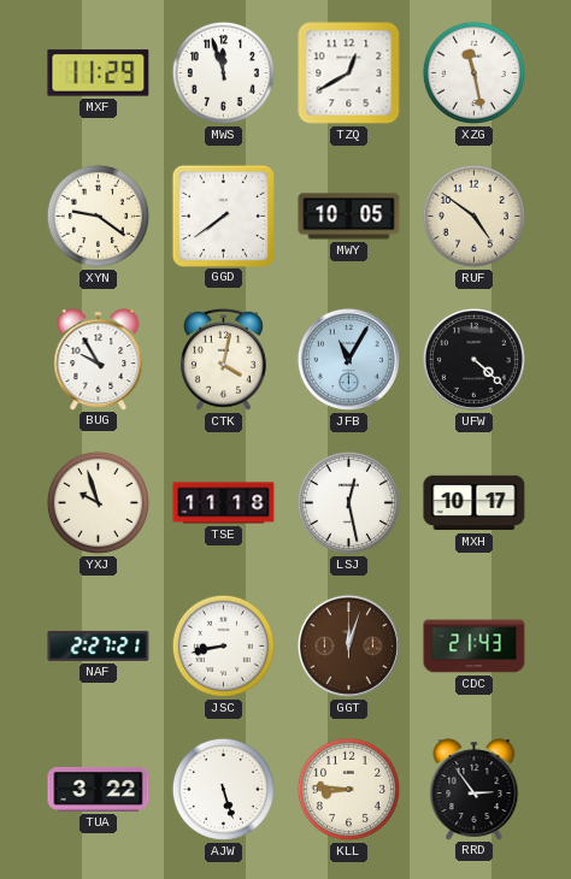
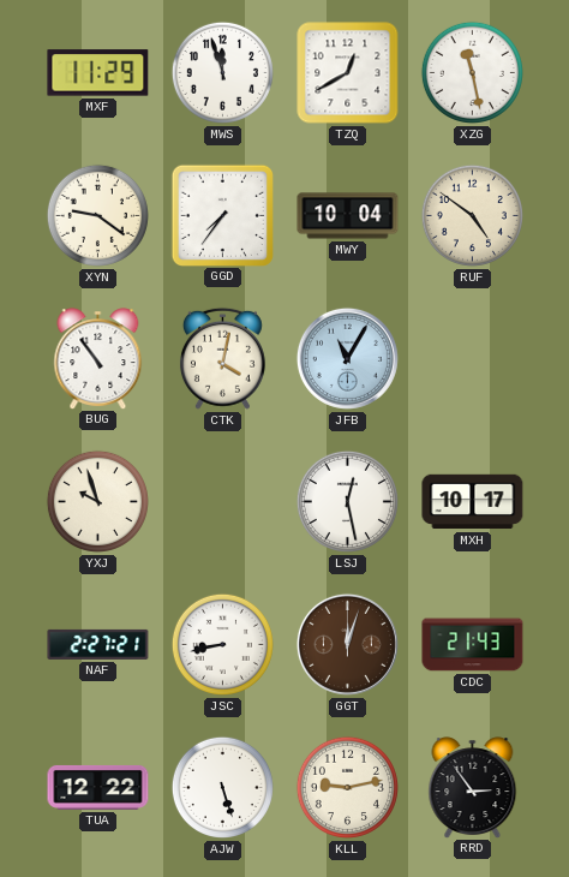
GGD: 7:39 -> 7:36 (222, 215)
MWY: 10:05 -> 10:04 (348, 216)
BUG: 9:55 -> 10:54 (98, 358)
UFW: 4:22 -> none (473, 359)
TSE: 11:18 -> none (224, 503)
TUA: 3:22 -> 12:22 (98, 788)
KLL: 8:46 -> 9:13 (347, 787)
